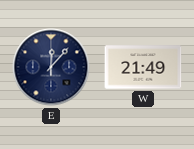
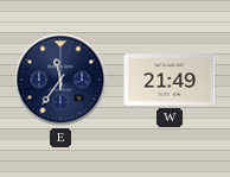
E: 12:07 -> 11:36 (60, 80)
